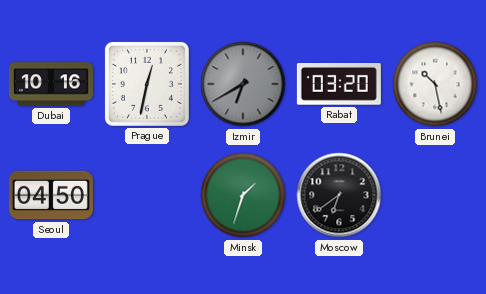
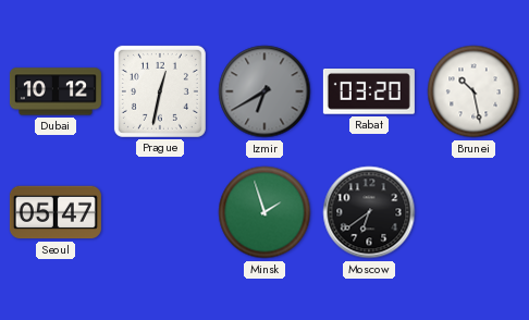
Dubai: 10:16 -> 10:12 (56, 91)
Seoul: 04:50 -> 05:47 (56, 212)
Minsk: 1:33 -> 1:57 (264, 212)
